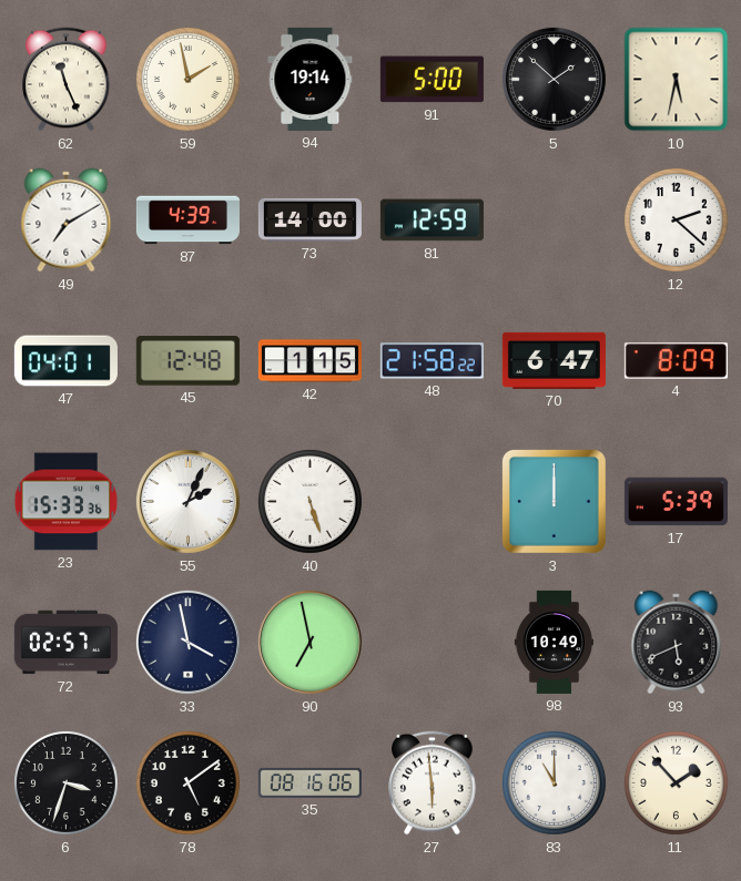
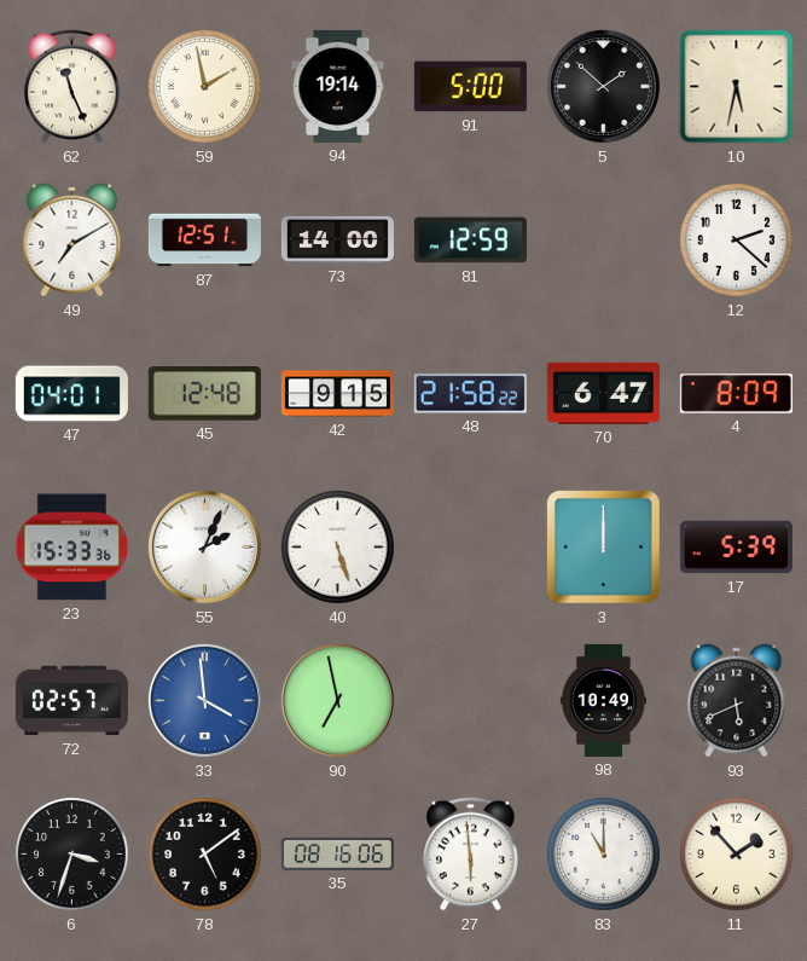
87: 4:39 -> 12:51 (204, 241)
42: 1:15 -> 9:15 (337, 394)
33: 3:58 -> 3:59 (204, 700)
33 dial: navy -> blue (204, 700)
